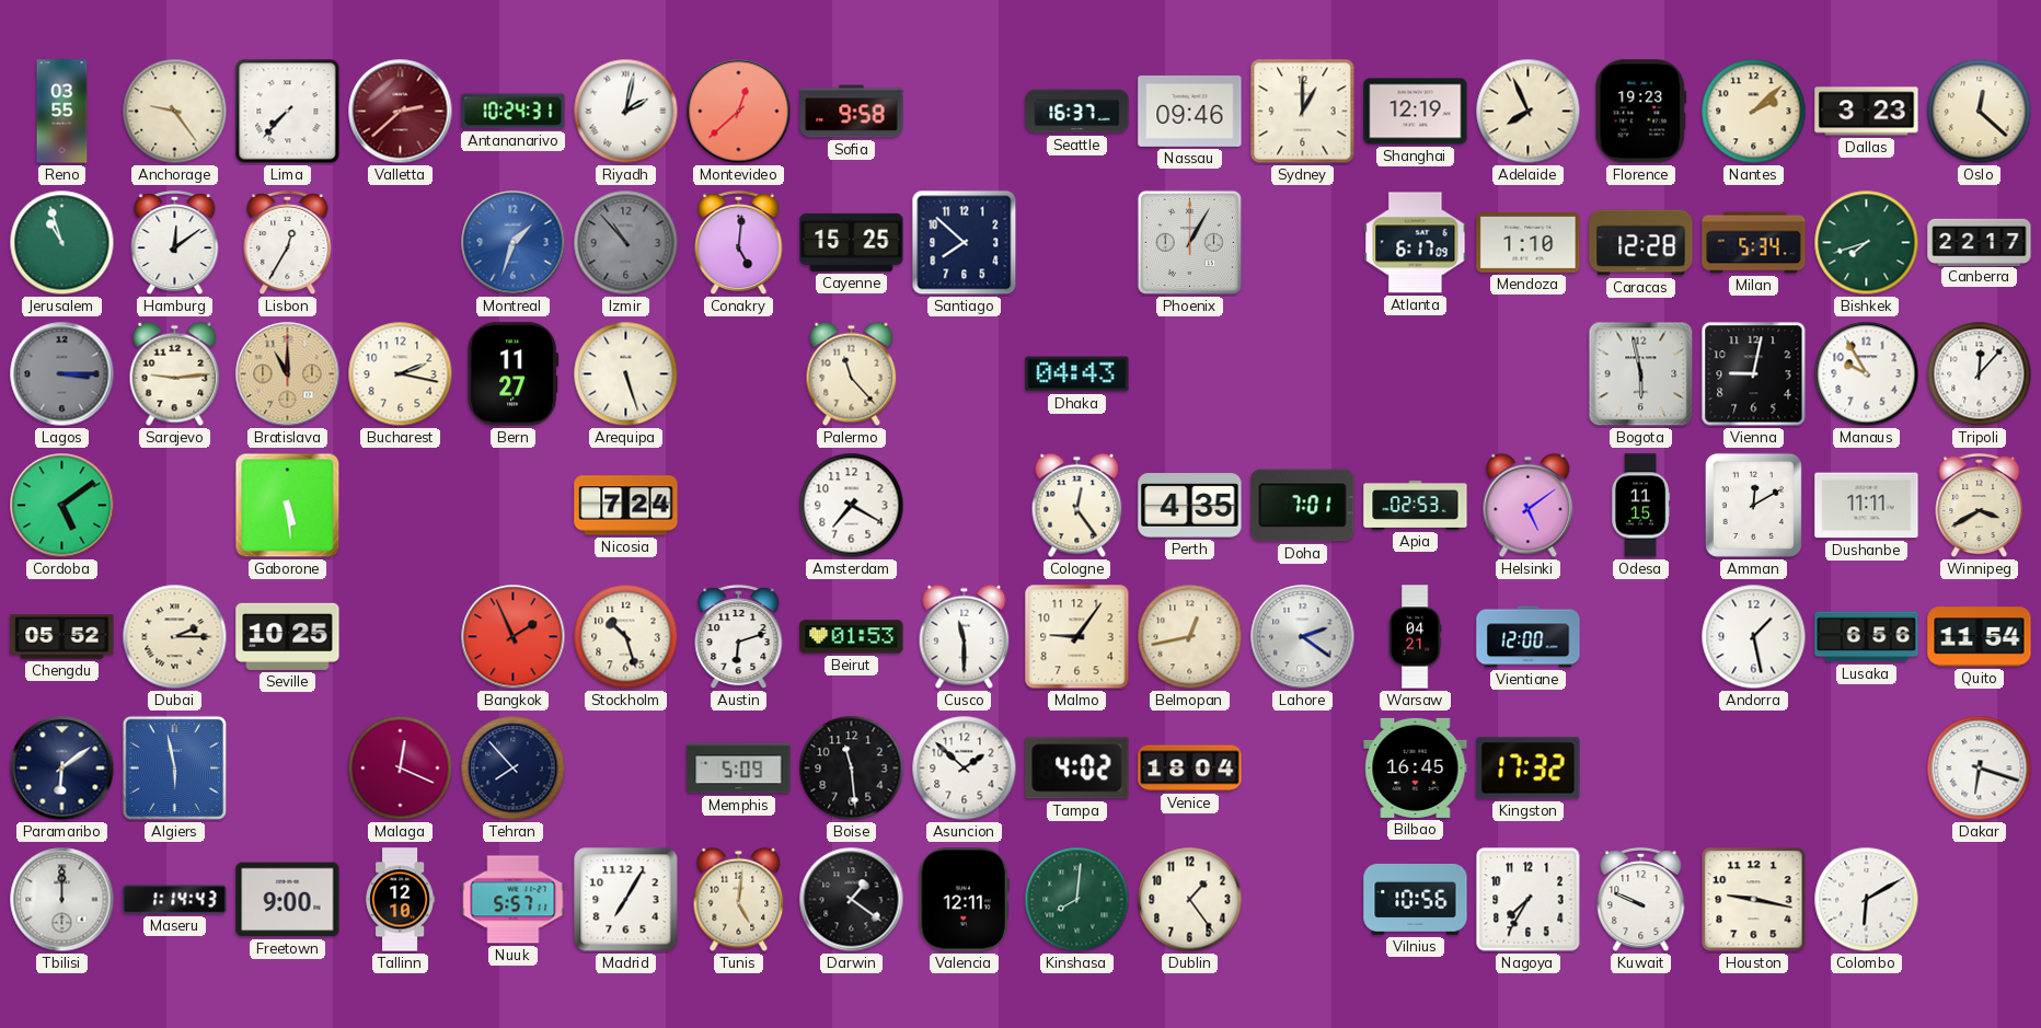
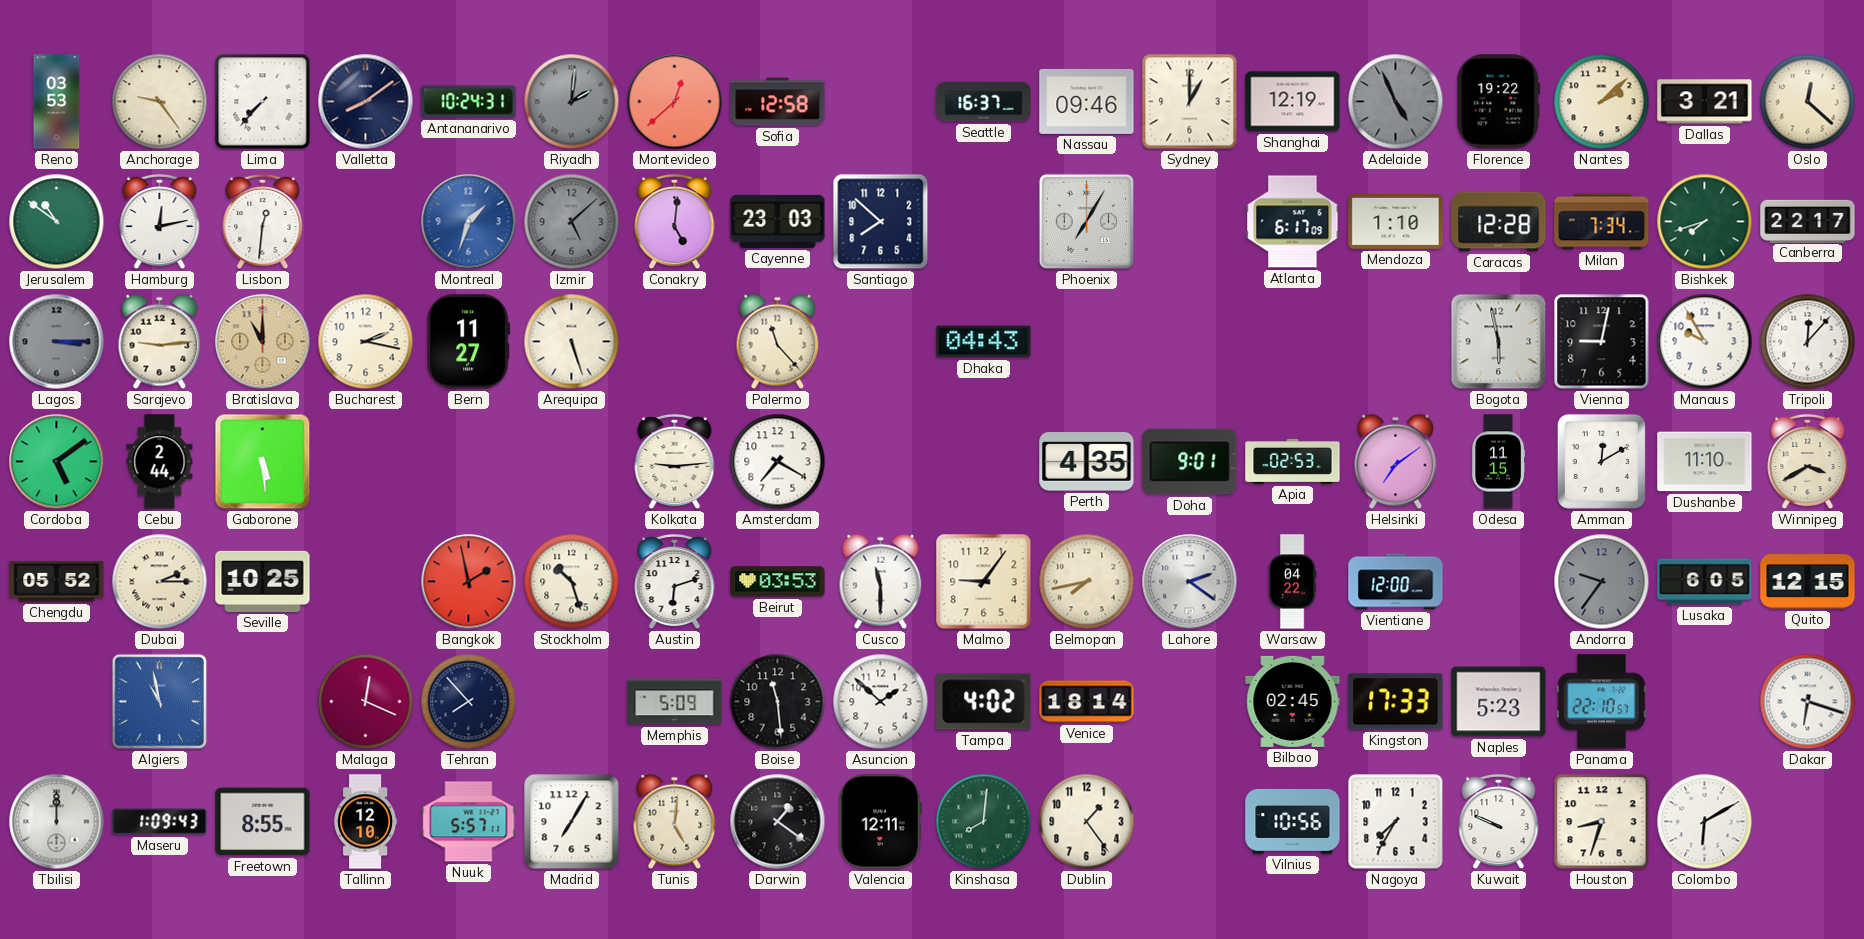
Reno: 03:55 -> 03:53 (57, 102)
Valletta: 2:38 -> 8:09 (366, 102)
Valletta dial: burgundy -> navy (366, 102)
Riyadh: 2:02 -> 2:01 (572, 102)
Riyadh dial: white -> grey (572, 102)
Sofia: 9:58 -> 12:58 (778, 102)
Adelaide: 7:56 -> 4:56 (1396, 102)
Adelaide dial: cream -> grey (1396, 102)
Florence: 19:23 -> 19:22 (1499, 102)
Dallas: 3:23 -> 3:21 (1705, 102)
Jerusalem: 10:57 -> 10:51 (57, 222)
Hamburg: 12:09 -> 12:13 (160, 222)
Lisbon: 12:35 -> 12:31 (263, 222)
Izmir: 10:53 -> 5:08 (572, 222)
Cayenne: 15:25 -> 23:03 (778, 221)
Phoenix: 1:05 -> 7:05 (1086, 221)
Milan: 5:34 -> 7:34 (1602, 222)
Cebu: none -> 2:44 (160, 462)
Nicosia: 7:24 -> none (626, 506)
Kolkata: none -> 9:14 (675, 462)
Cologne: 12:24 -> none (1077, 506)
Doha: 7:01 -> 9:01 (1190, 462)
Helsinki: 5:09 -> 7:09 (1396, 462)
Dushanbe: 11:11 -> 11:10 (1705, 462)
Bangkok: 1:56 -> 1:58 (469, 582)
Beirut: 01:53 -> 03:53 (778, 582)
Belmopan: 12:43 -> 7:43 (1087, 582)
Warsaw: 04:21 -> 04:22 (1292, 582)
Andorra: 1:28 -> 9:36 (1602, 582)
Andorra dial: white -> grey (1602, 582)
Lusaka: 6:56 -> 6:05 (1705, 582)
Quito: 11:54 -> 12:15 (1808, 582)
Paramaribo: 6:09 -> none (62, 769)
Algiers: 5:58 -> 10:58 (159, 701)
Venice: 18:04 -> 18:14 (1087, 702)
Bilbao: 16:45 -> 02:45 (1293, 701)
Kingston: 17:32 -> 17:33 (1396, 702)
Naples: none -> 5:23 (1499, 702)
Panama: none -> 22:10 (1601, 702)
Maseru: 1:14 -> 1:09 (160, 822)
Freetown: 9:00 -> 8:55 (263, 822)
Houston: 9:17 -> 8:33 (1602, 822)
